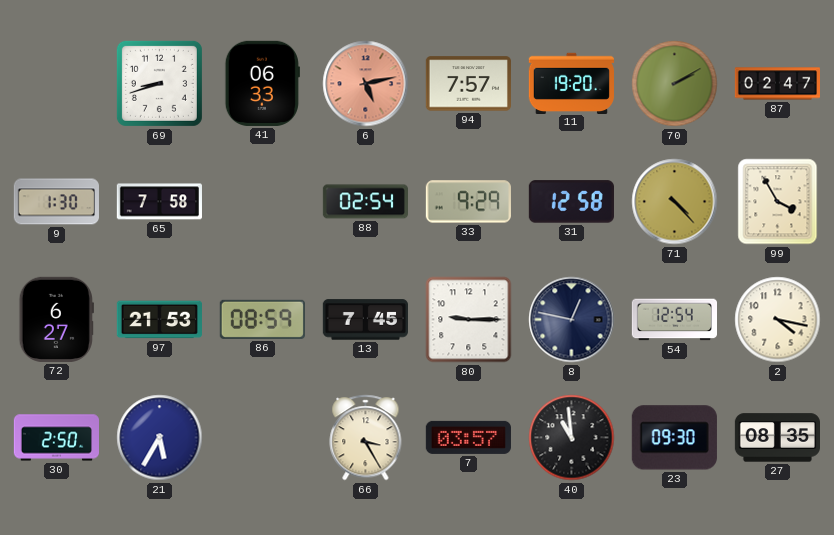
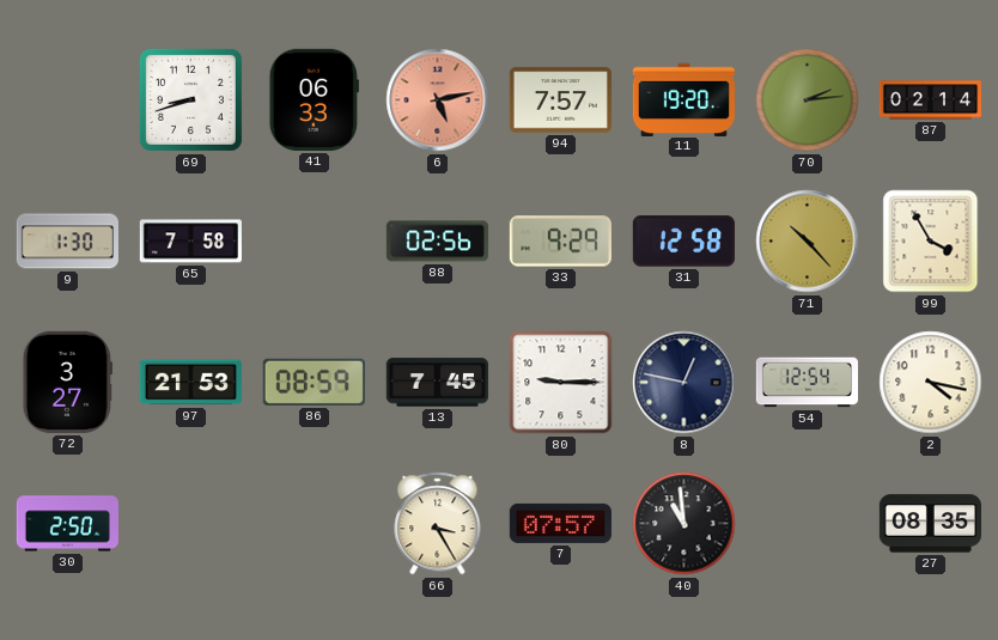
70: 2:10 -> 2:14 (808, 100)
87: 02:47 -> 02:14 (930, 100)
88: 02:54 -> 02:56 (437, 242)
71: 4:23 -> 10:23 (808, 242)
72: 6:27 -> 3:27 (67, 382)
21: 5:35 -> none (160, 438)
7: 03:57 -> 07:57 (560, 523)
23: 09:30 -> none (674, 438)
